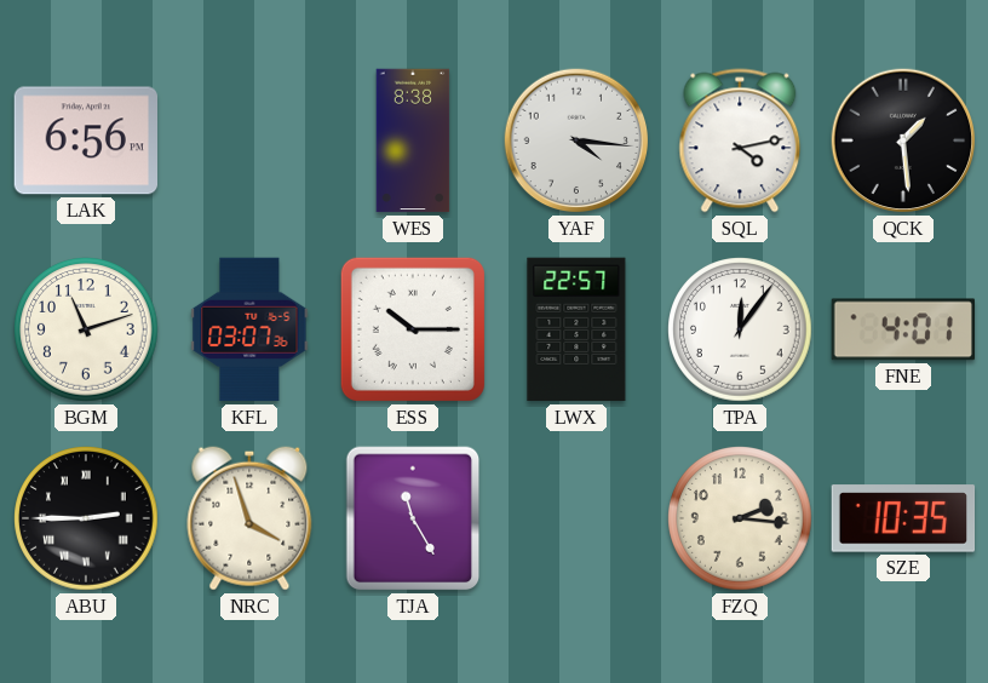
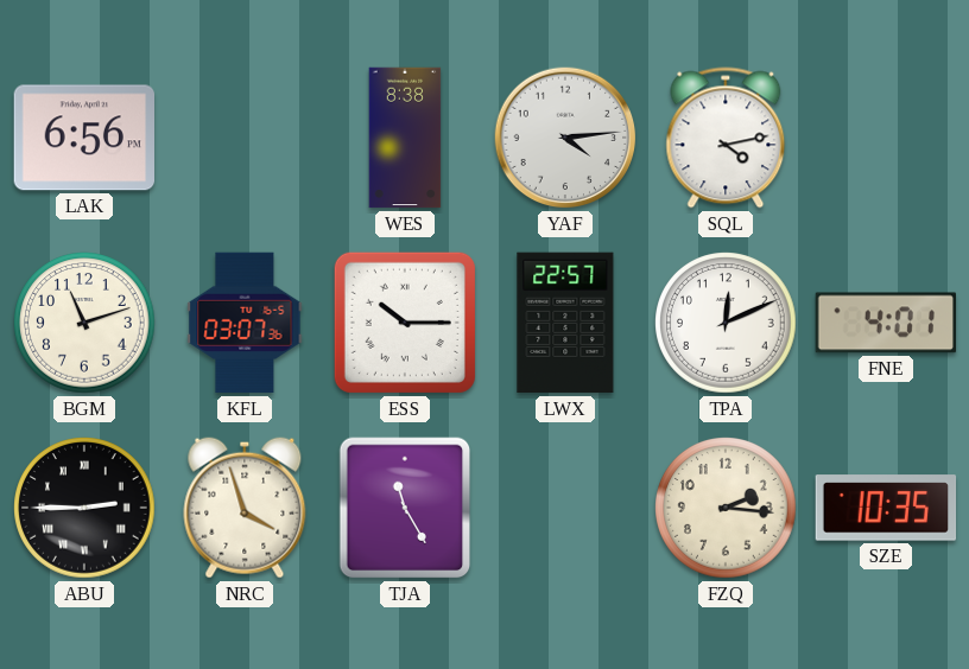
YAF: 4:16 -> 4:14 (565, 138)
QCK: 1:29 -> none (903, 140)
TPA: 12:06 -> 12:11 (726, 323)
